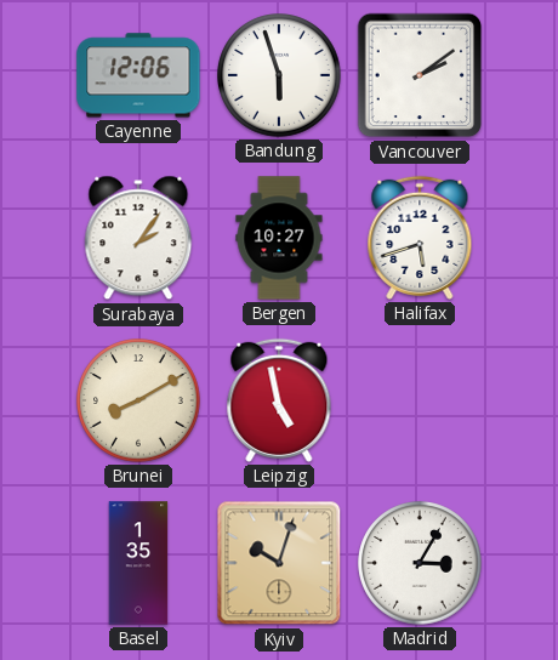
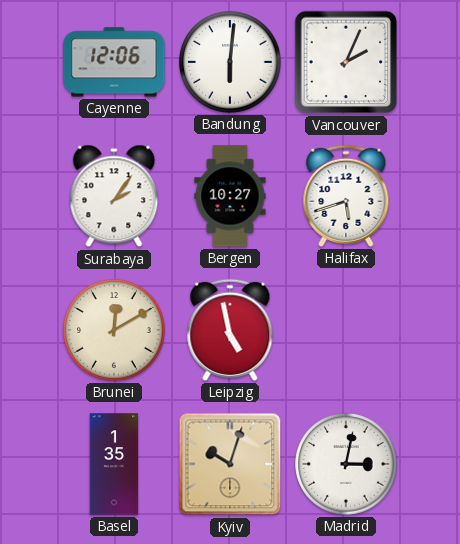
Bandung: 5:57 -> 6:01 (230, 62)
Vancouver: 2:09 -> 2:04 (346, 62)
Brunei: 8:10 -> 12:10 (114, 330)
Madrid: 3:05 -> 3:02 (346, 464)
